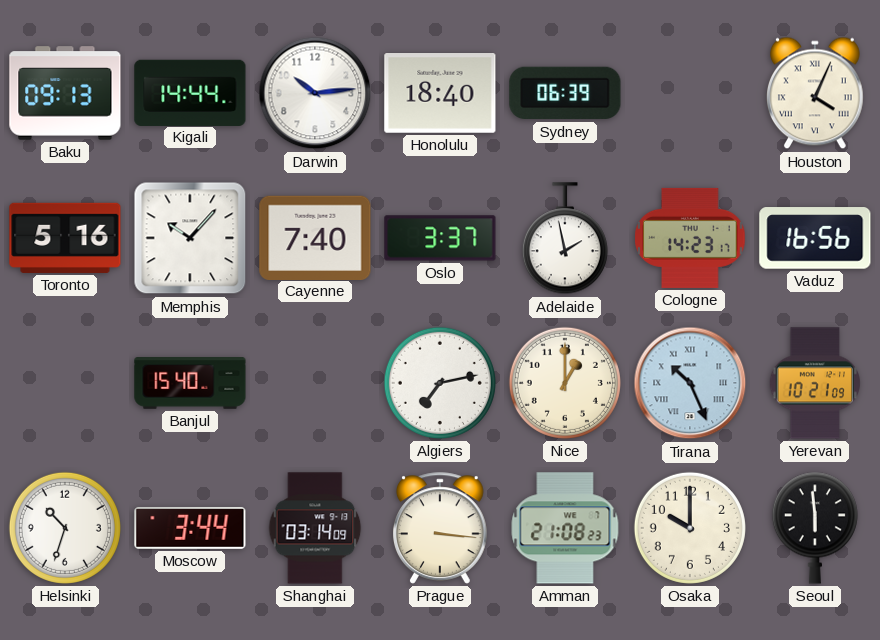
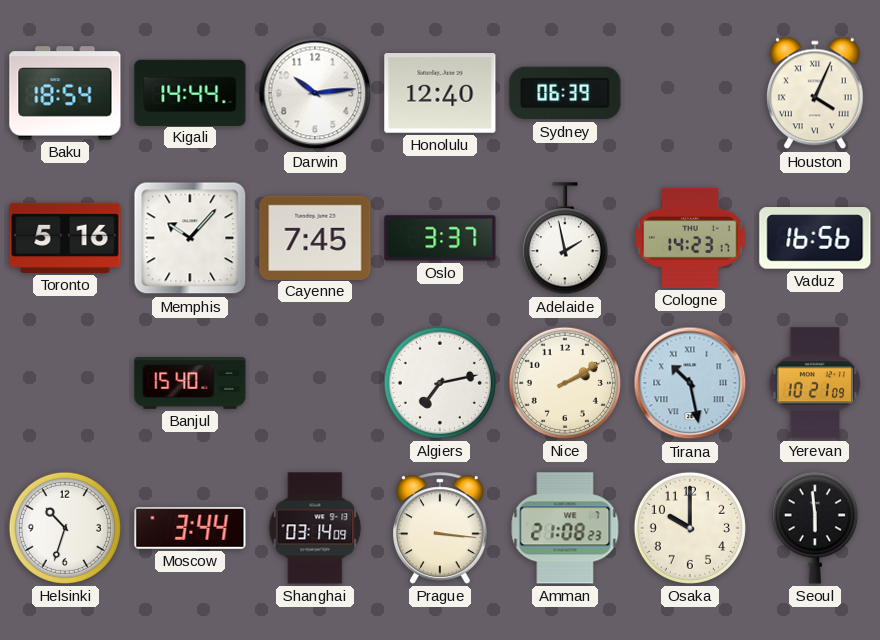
Baku: 09:13 -> 18:54 (65, 93)
Honolulu: 18:40 -> 12:40 (440, 94)
Cayenne: 7:40 -> 7:45 (315, 237)
Nice: 1:00 -> 2:10 (565, 383)
Tirana: 10:26 -> 10:28 (690, 383)
